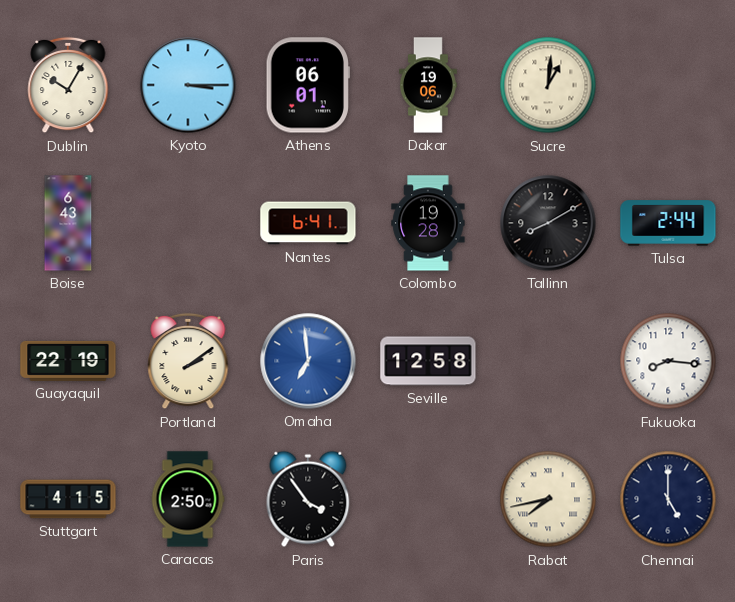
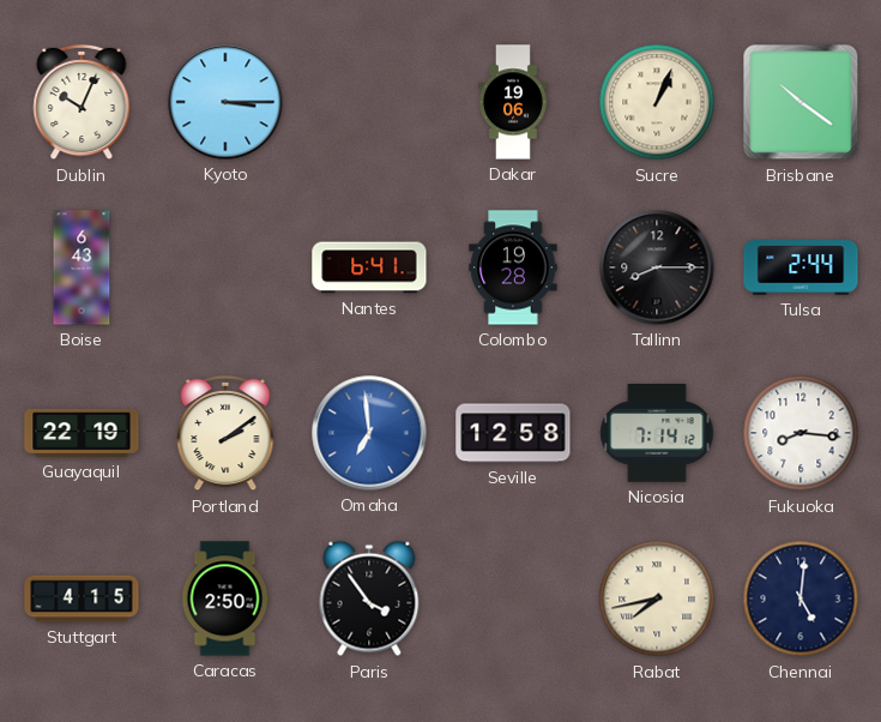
Dublin: 10:05 -> 10:04 (82, 102)
Athens: 06:01 -> none (307, 85)
Sucre: 1:01 -> 1:04 (657, 102)
Brisbane: none -> 10:21 (801, 102)
Tallinn: 8:10 -> 8:15 (657, 267)
Nicosia: none -> 7:14 (657, 434)
Chennai: 5:00 -> 5:01 (801, 598)
